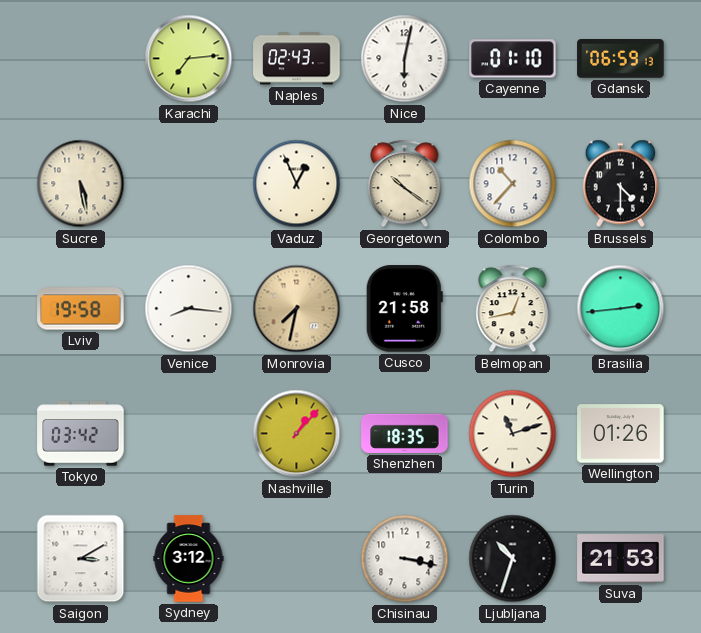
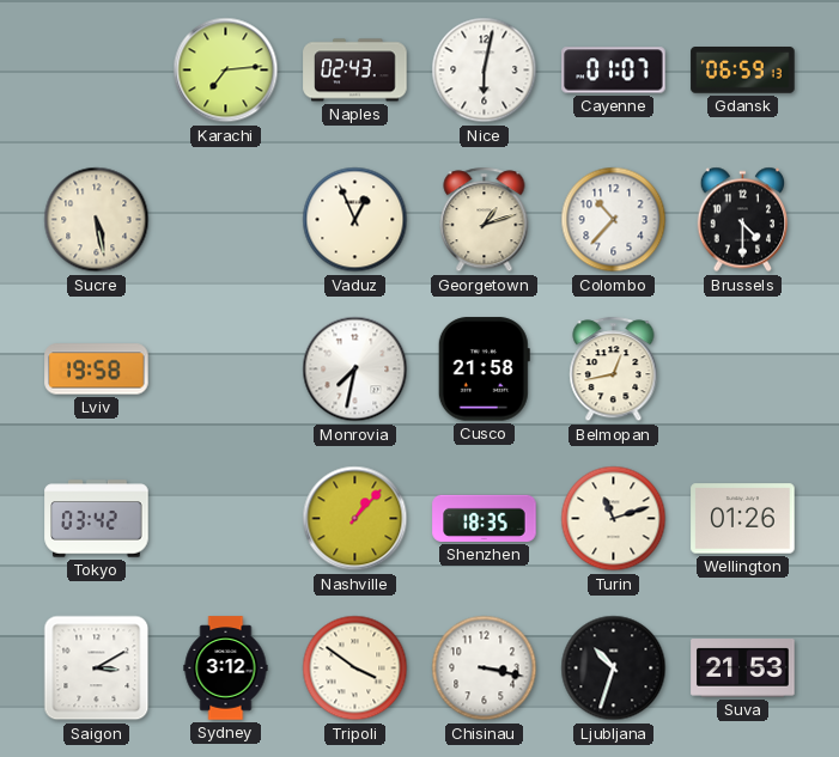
Cayenne: 01:10 -> 01:07 (614, 71)
Georgetown: 10:21 -> 1:12 (485, 220)
Venice: 8:16 -> none (189, 309)
Monrovia dial: champagne -> white (355, 370)
Brasilia: 2:44 -> none (621, 309)
Tripoli: none -> 3:51 (355, 669)
